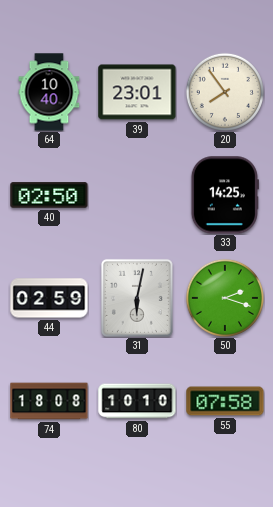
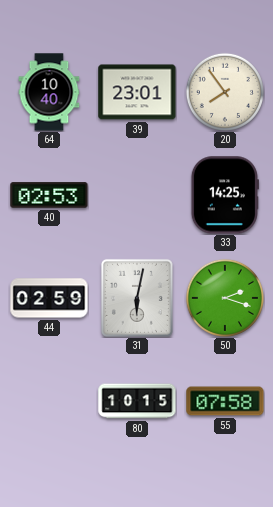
40: 02:50 -> 02:53 (49, 195)
74: 18:08 -> none (49, 401)
80: 10:10 -> 10:15 (137, 401)
